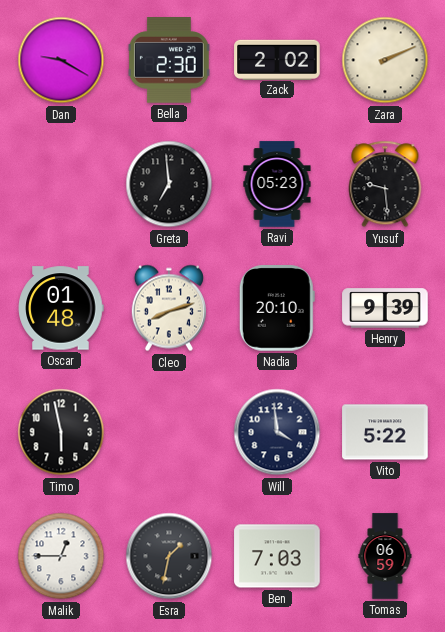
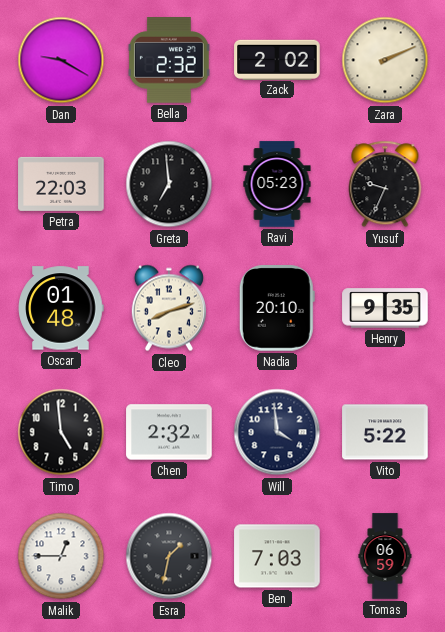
Bella: 2:30 -> 2:32 (169, 60)
Petra: none -> 22:03 (61, 184)
Yusuf: 9:29 -> 9:34 (385, 184)
Henry: 9:39 -> 9:35 (385, 308)
Timo: 5:58 -> 4:59 (61, 432)
Chen: none -> 2:32 (169, 432)
